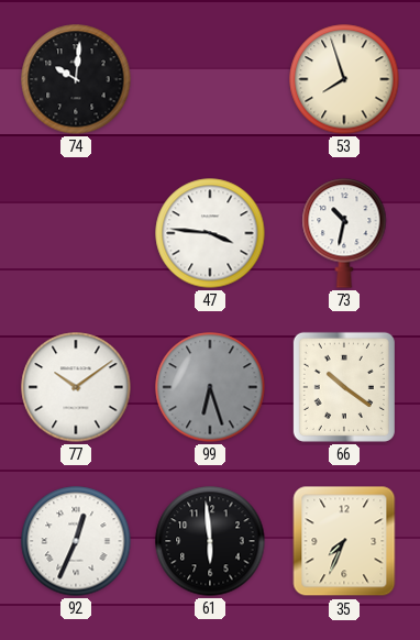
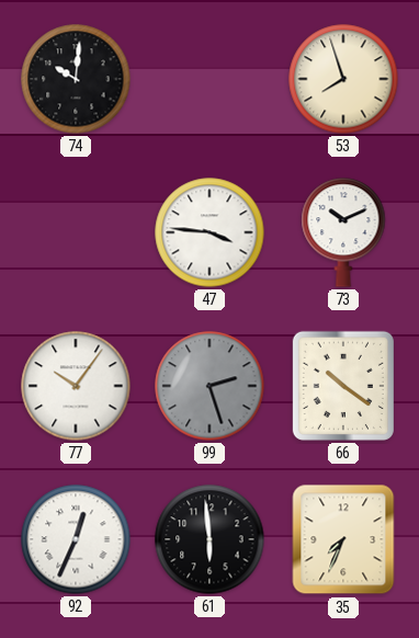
73: 10:32 -> 10:11 (343, 232)
77: 10:09 -> 10:06 (76, 386)
99: 6:27 -> 2:27 (209, 386)
